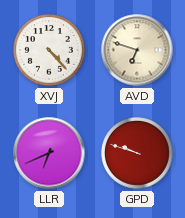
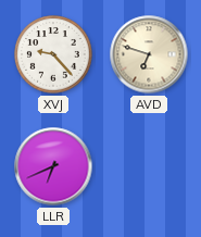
XVJ: 4:23 -> 9:23 (53, 54)
GPD: 9:48 -> none (137, 153)
